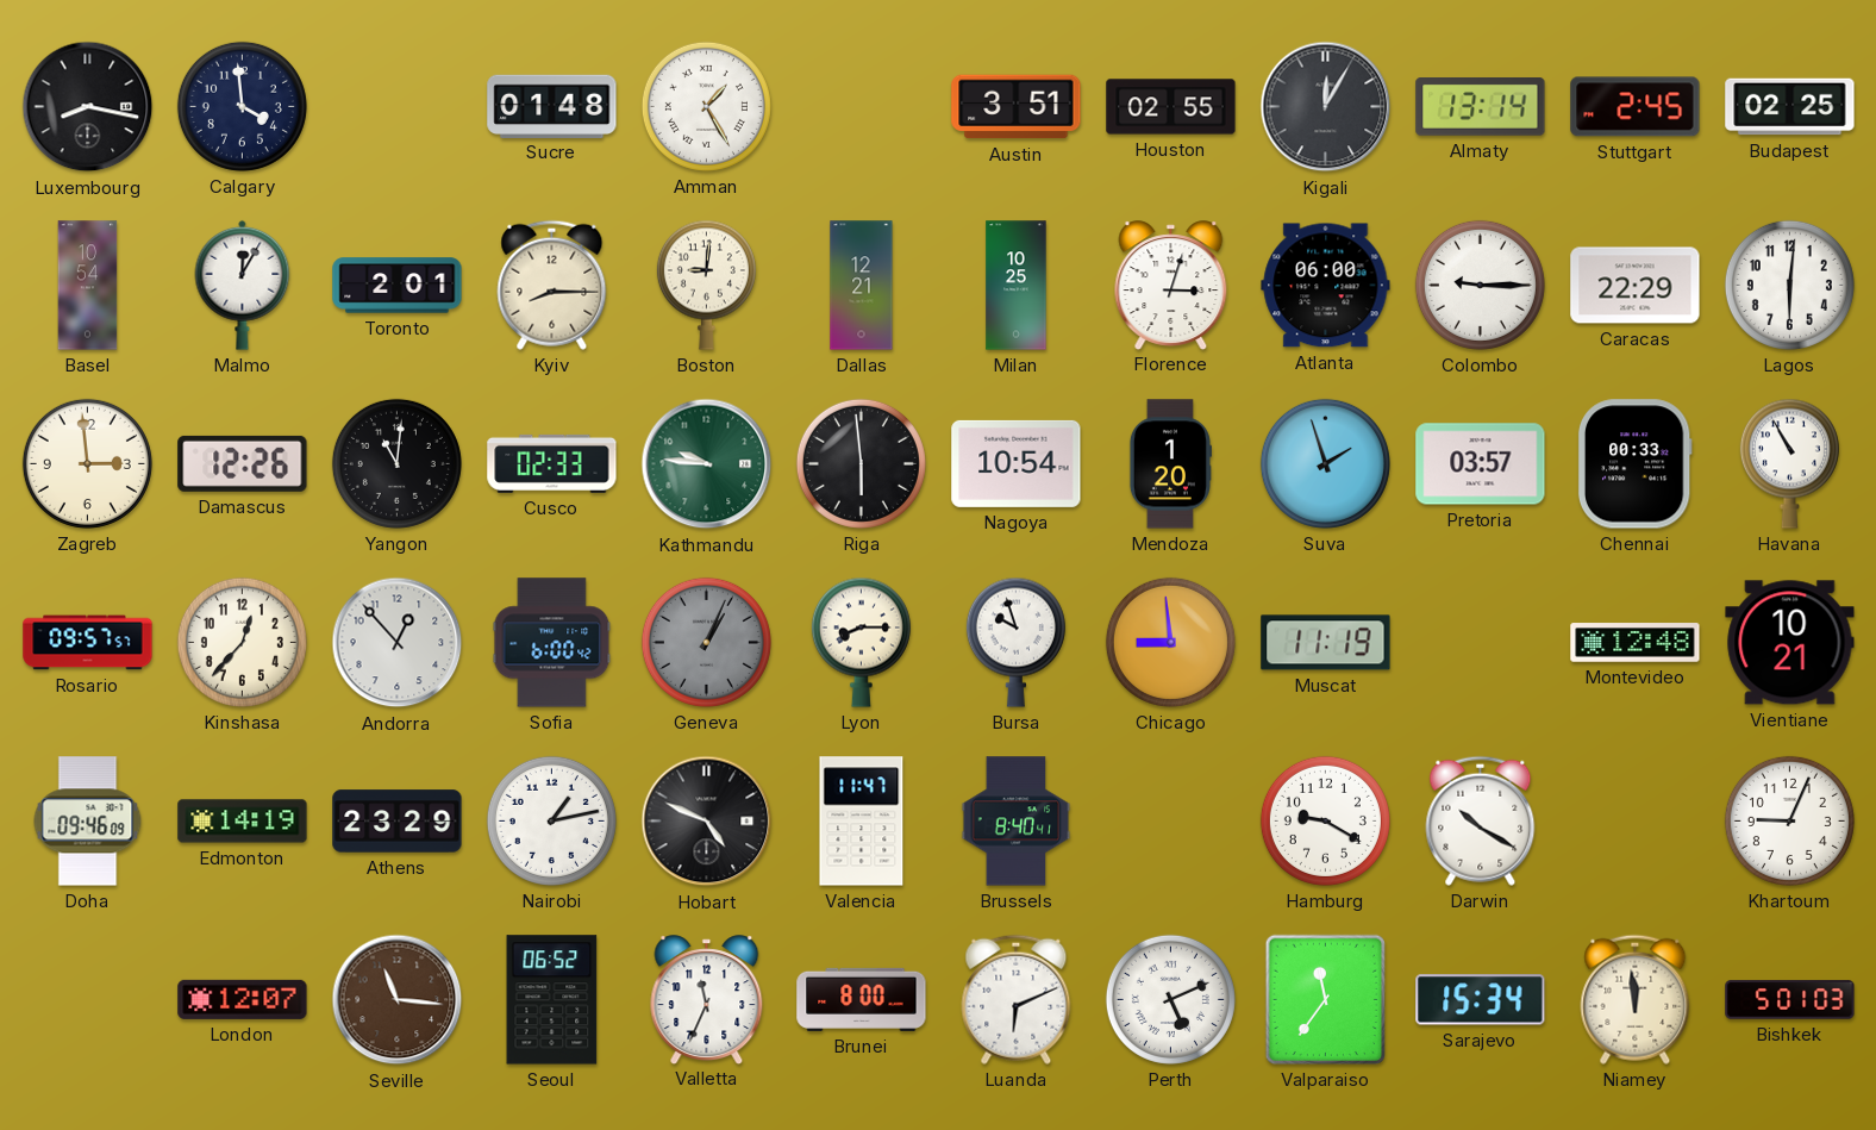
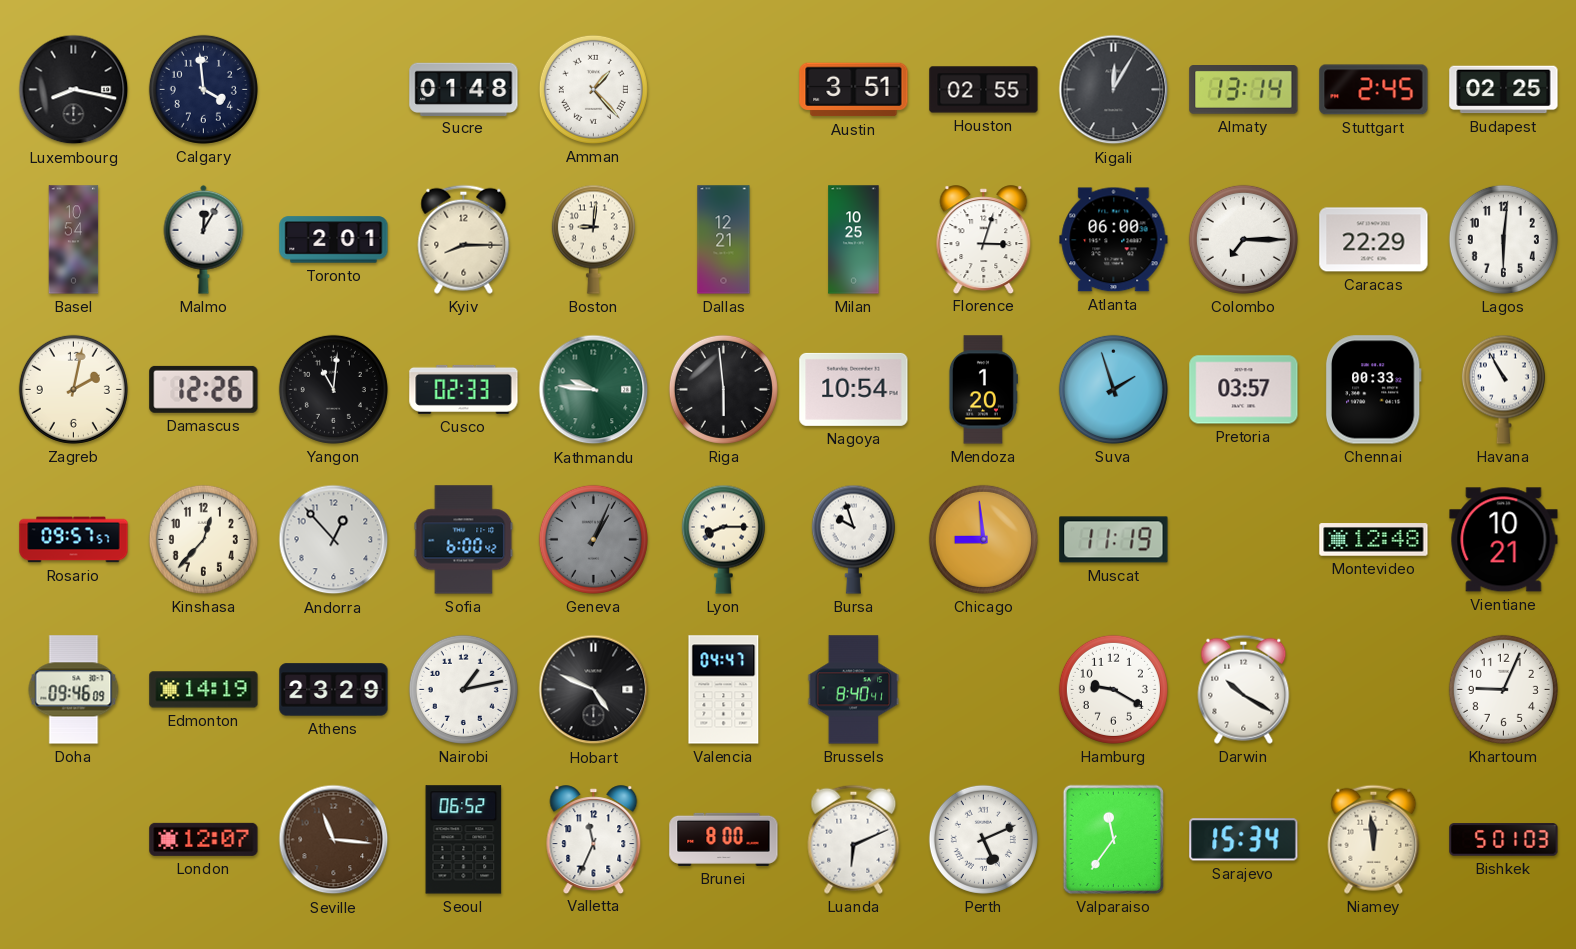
Amman: 1:25 -> 1:23 (593, 89)
Colombo: 9:15 -> 7:15 (1243, 239)
Zagreb: 2:59 -> 2:02 (73, 389)
Valencia: 11:47 -> 04:47 (724, 690)
